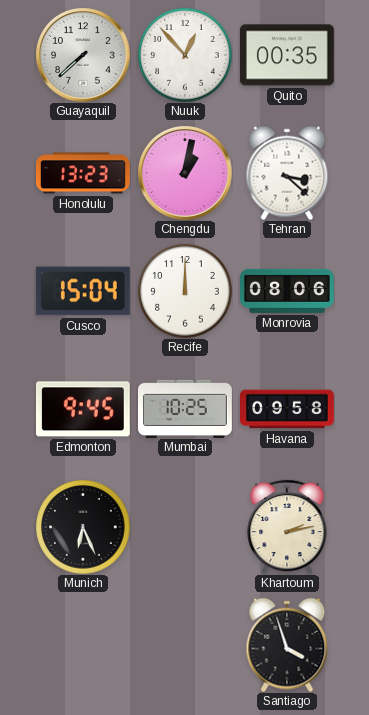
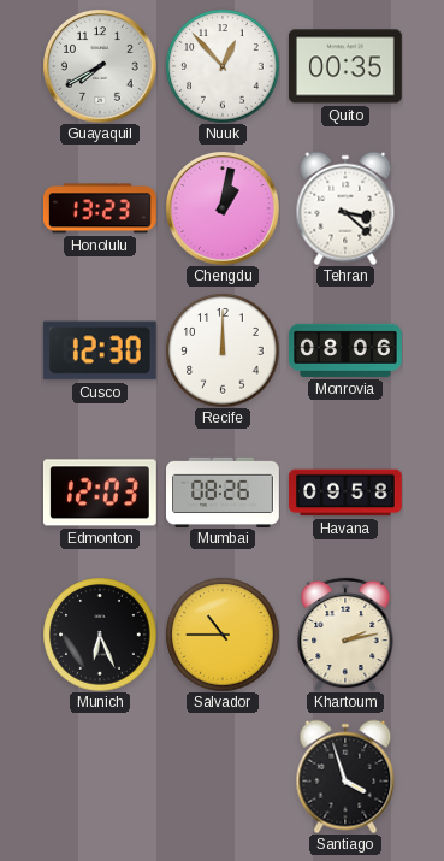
Guayaquil: 7:38 -> 7:40 (100, 66)
Cusco: 15:04 -> 12:30 (100, 350)
Edmonton: 9:45 -> 12:03 (100, 493)
Mumbai: 10:25 -> 08:26 (224, 491)
Salvador: none -> 10:45 (223, 635)
